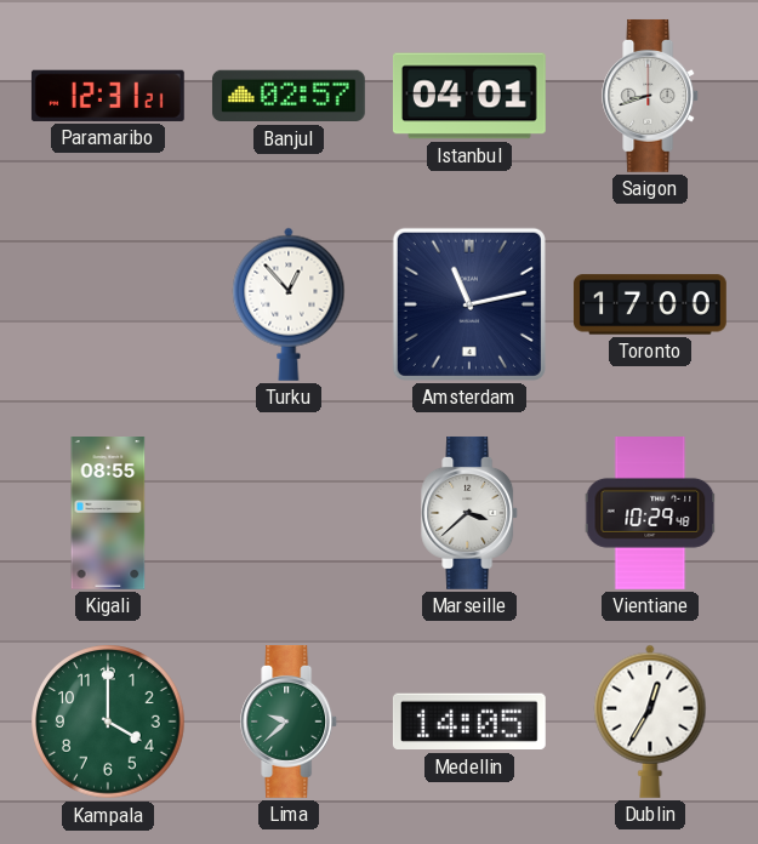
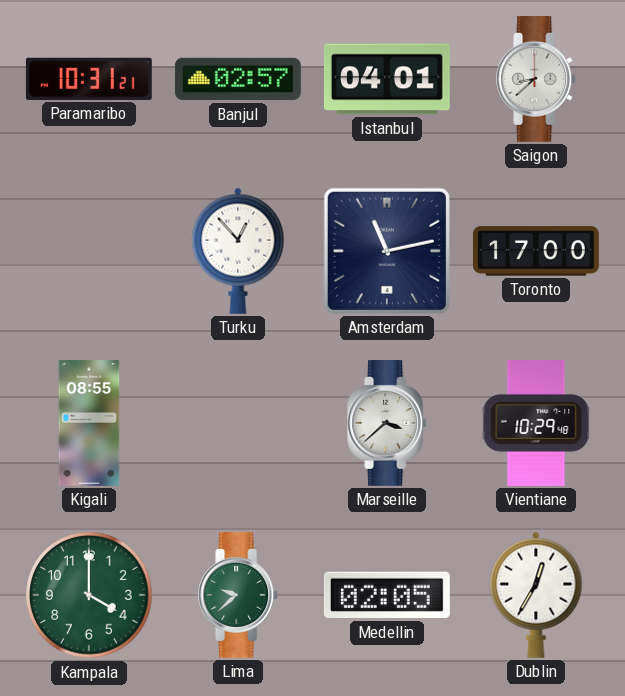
Paramaribo: 12:31 -> 10:31 (89, 79)
Saigon: 8:42 -> 8:38 (537, 79)
Medellin: 14:05 -> 02:05 (387, 595)
